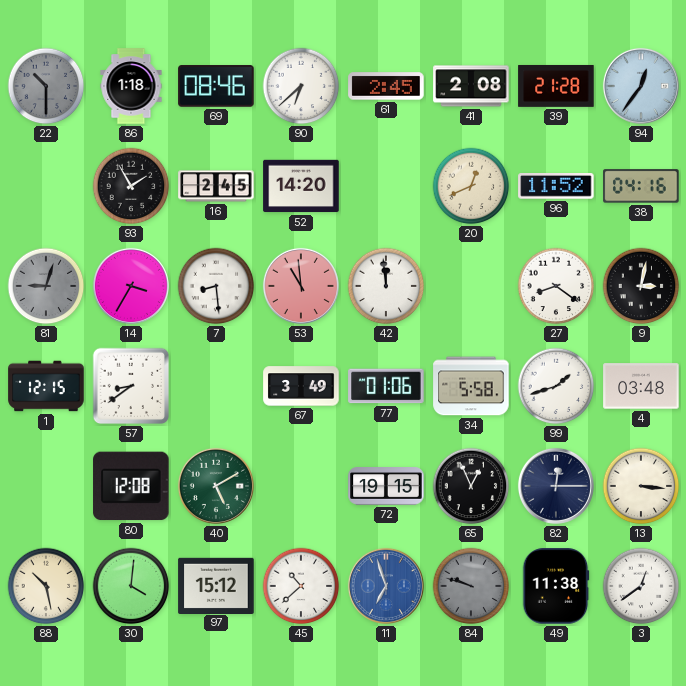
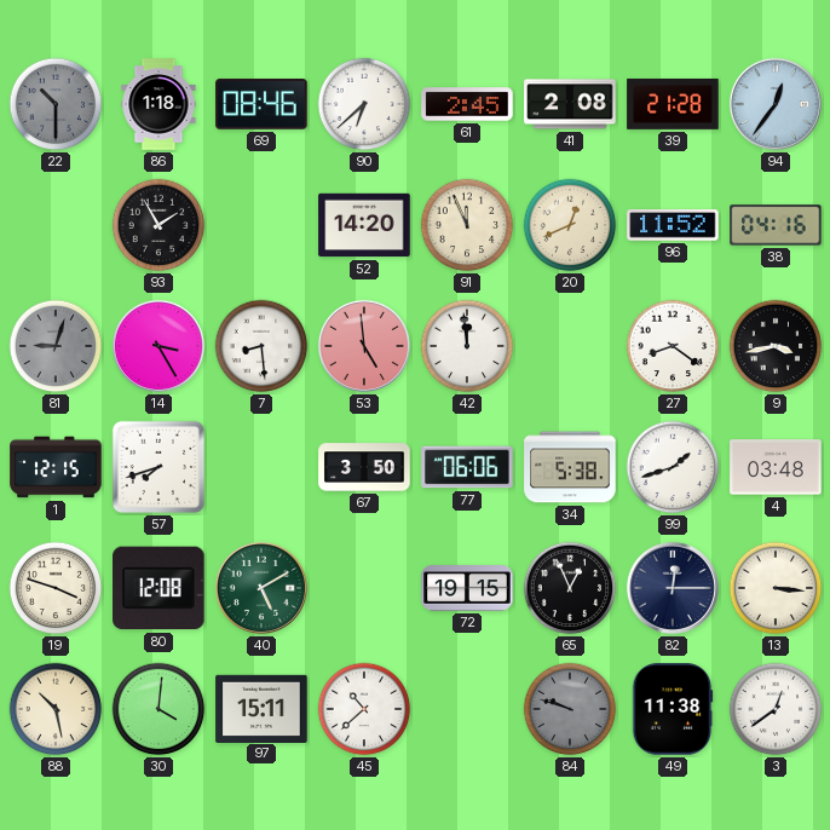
16: 2:45 -> none (216, 186)
91: none -> 11:56 (467, 225)
14: 3:35 -> 3:25 (158, 346)
53: 10:59 -> 4:59 (364, 346)
9: 3:02 -> 3:43 (776, 346)
57: 8:39 -> 7:42 (158, 467)
67: 3:49 -> 3:50 (364, 467)
77: 01:06 -> 06:06 (467, 467)
34: 5:58 -> 5:38 (570, 467)
19: none -> 3:48 (56, 588)
97: 15:12 -> 15:11 (261, 708)
11: 6:57 -> none (386, 586)
